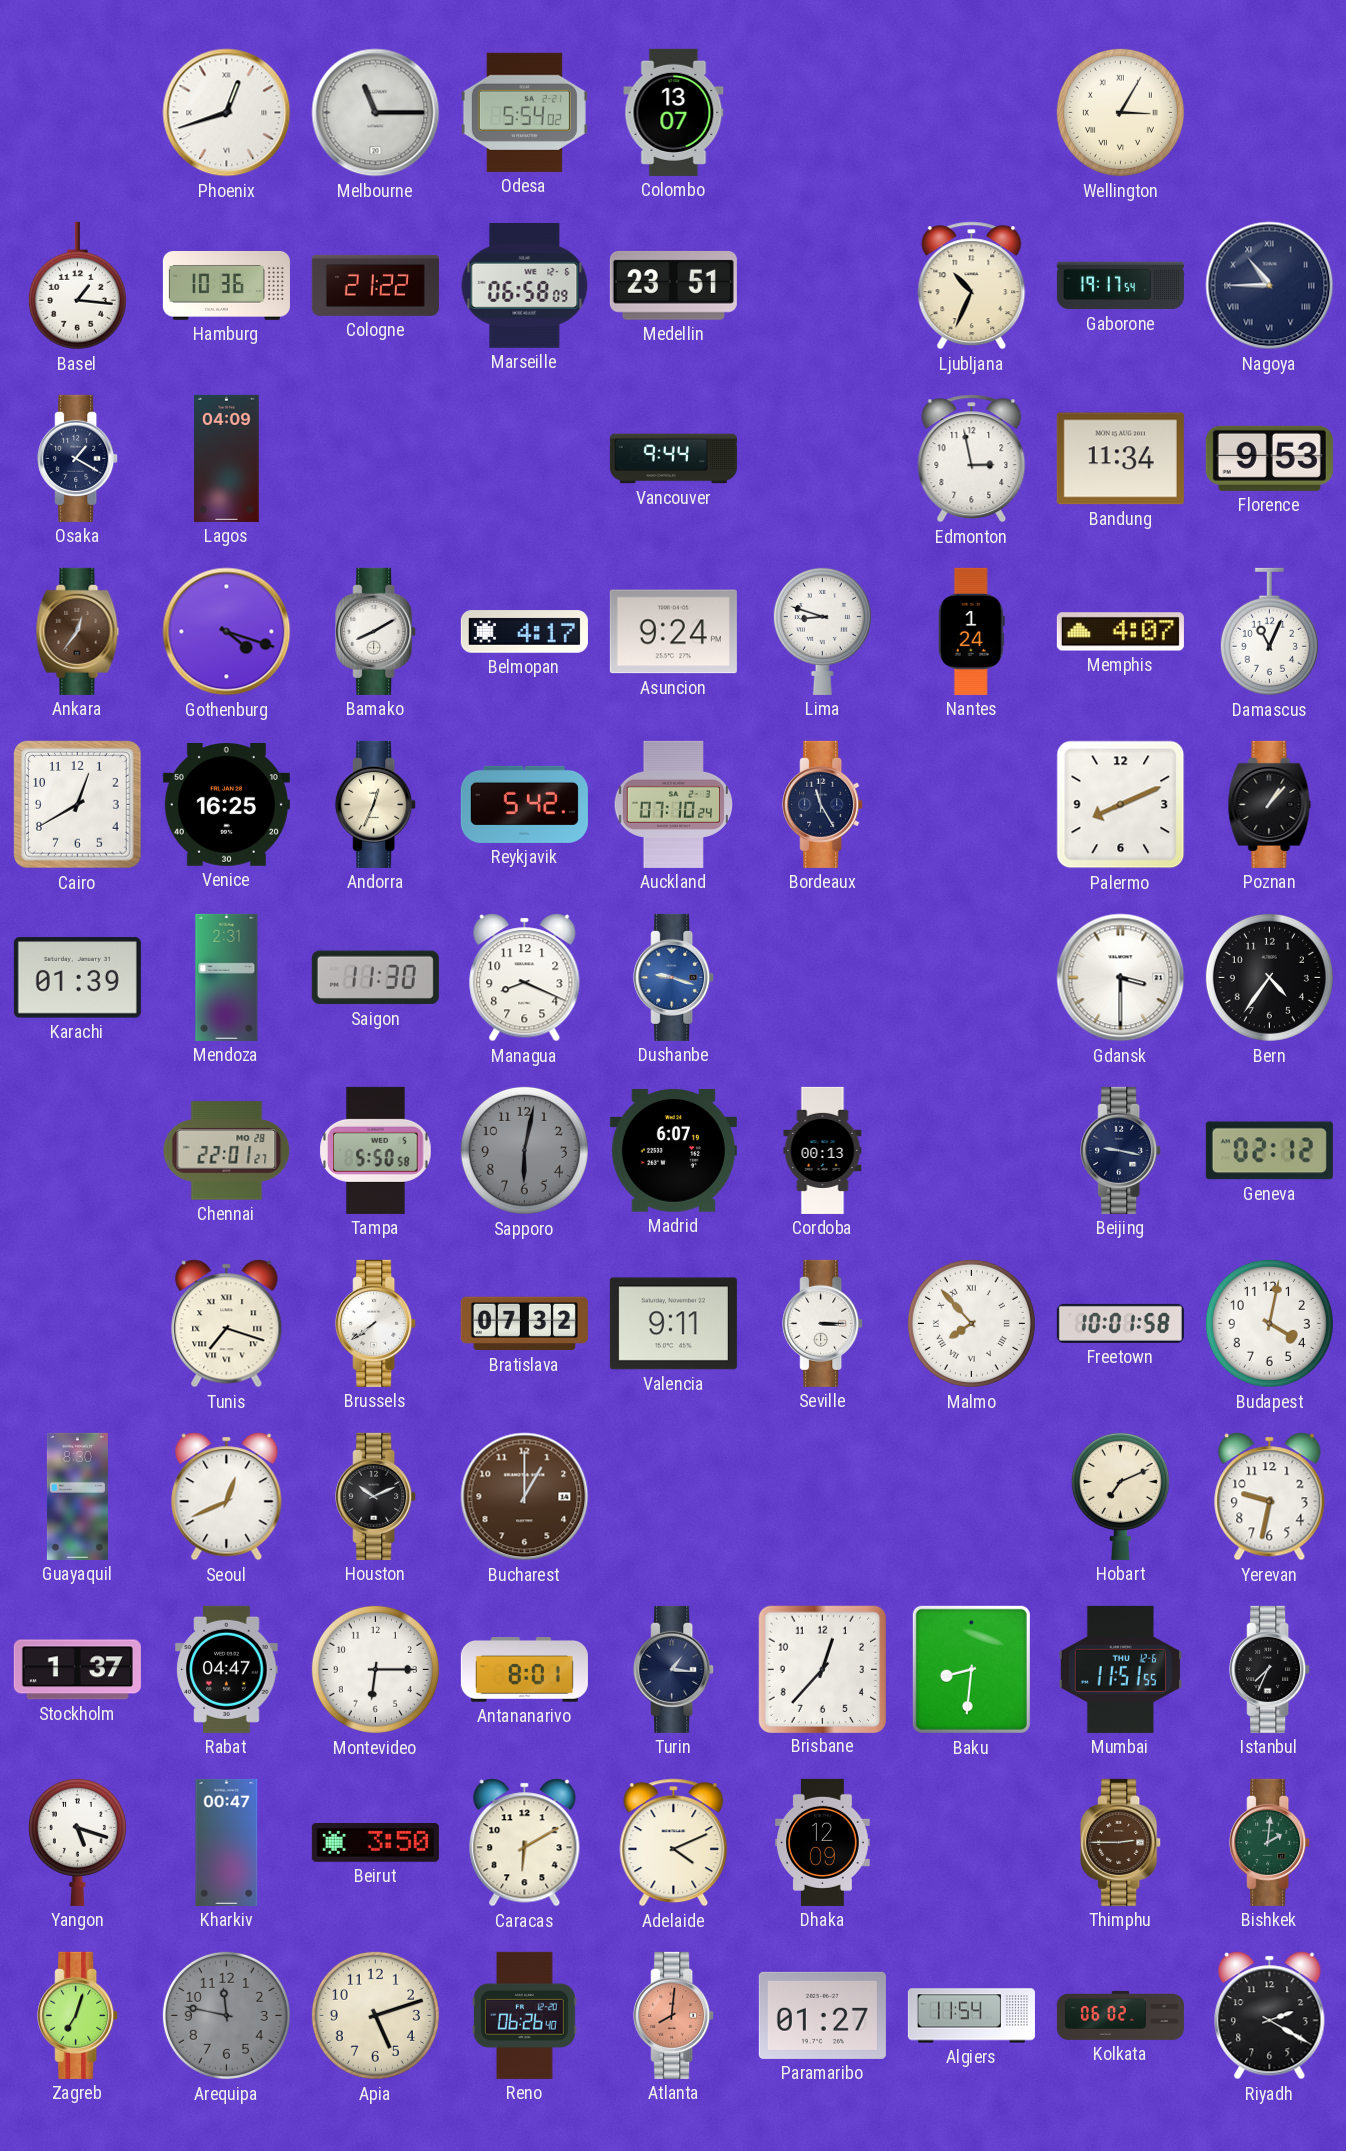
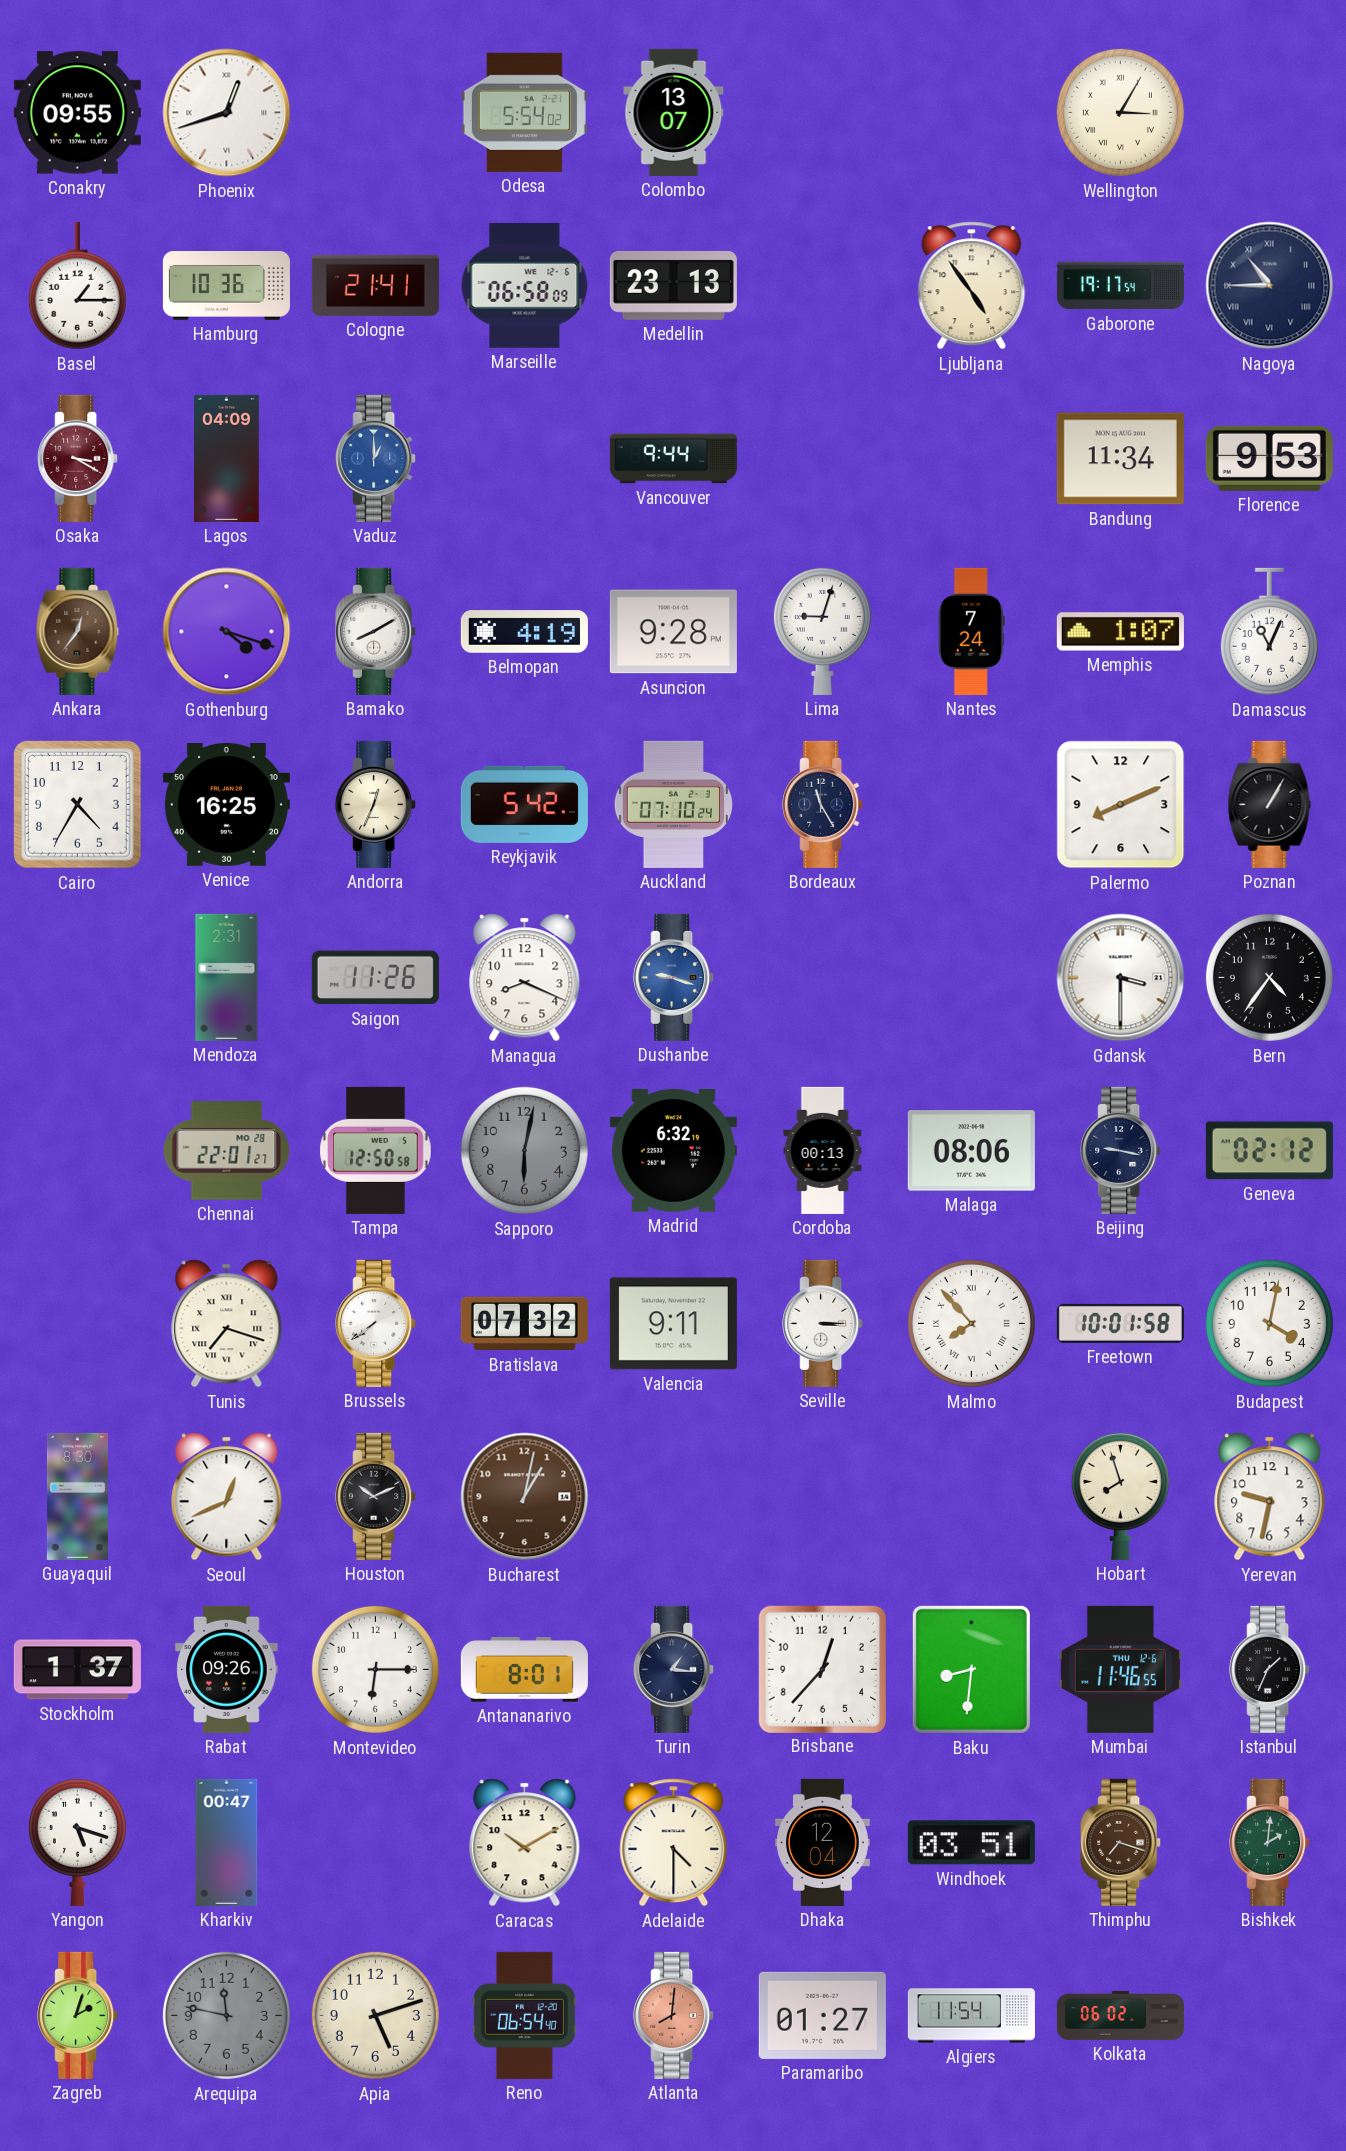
Conakry: none -> 09:55 (77, 113)
Melbourne: 11:15 -> none (376, 113)
Basel: 1:16 -> 1:15 (77, 286)
Cologne: 21:22 -> 21:41 (375, 285)
Medellin: 23:51 -> 23:13 (673, 285)
Ljubljana: 10:34 -> 4:54 (972, 286)
Osaka: 1:20 -> 3:20 (78, 458)
Osaka dial: navy -> burgundy (78, 458)
Vaduz: none -> 1:00 (376, 458)
Edmonton: 2:58 -> none (972, 459)
Belmopan: 4:17 -> 4:19 (524, 632)
Asuncion: 9:24 -> 9:28 (673, 632)
Lima: 8:48 -> 9:03 (822, 631)
Nantes: 1:24 -> 7:24 (971, 631)
Memphis: 4:07 -> 1:07 (1120, 632)
Cairo: 12:40 -> 4:35 (78, 805)
Poznan: 1:07 -> 1:05 (1270, 804)
Karachi: 01:39 -> none (77, 978)
Saigon: 11:30 -> 11:26 (375, 978)
Tampa: 5:50 -> 12:50 (376, 1150)
Madrid: 6:07 -> 6:32 (673, 1151)
Malaga: none -> 08:06 (971, 1151)
Bucharest: 1:00 -> 1:02 (525, 1497)
Hobart: 7:11 -> 7:57 (1120, 1496)
Rabat: 04:47 -> 09:26 (227, 1669)
Mumbai: 11:51 -> 11:46 (1120, 1669)
Istanbul: 7:34 -> 1:34 (1270, 1669)
Beirut: 3:50 -> none (375, 1843)
Caracas: 6:10 -> 10:10 (525, 1843)
Adelaide: 4:11 -> 4:30 (674, 1843)
Dhaka: 12:09 -> 12:04 (823, 1842)
Windhoek: none -> 03:51 (971, 1843)
Thimphu: 2:45 -> 7:18 (1121, 1842)
Zagreb: 7:03 -> 2:03 (78, 2015)
Reno: 06:26 -> 06:54 (524, 2015)
Riyadh: 2:20 -> none (1270, 2016)
